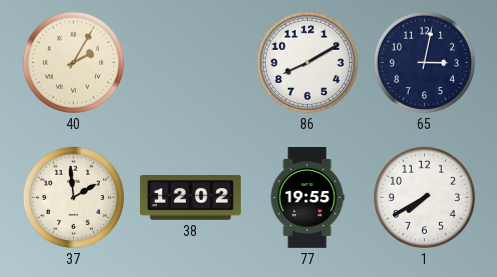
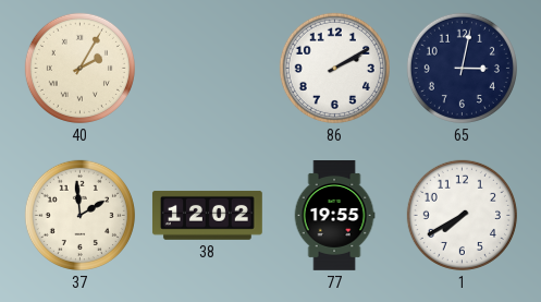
86: 8:10 -> 2:10 (334, 68)
